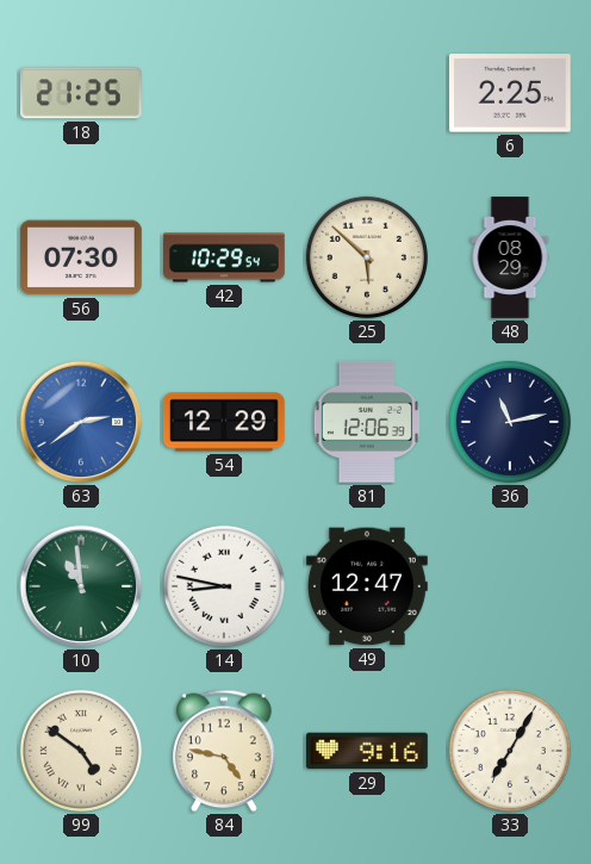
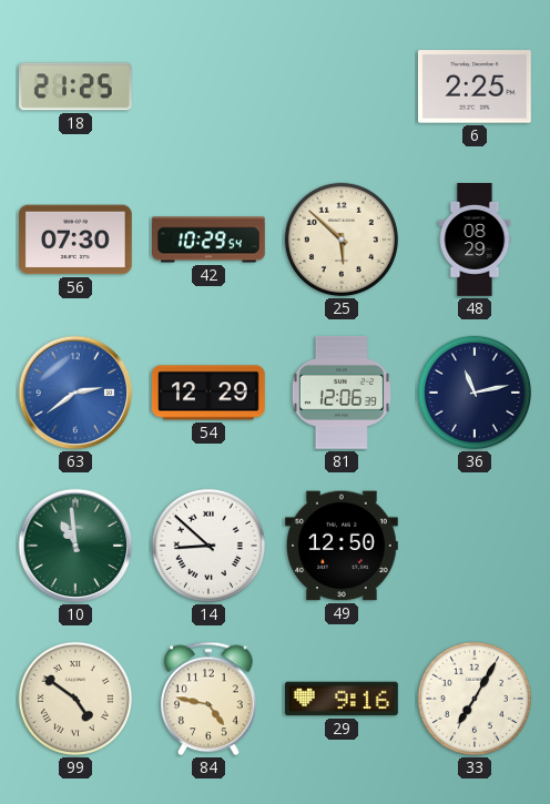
14: 8:47 -> 8:52 (208, 546)
49: 12:47 -> 12:50 (343, 546)
